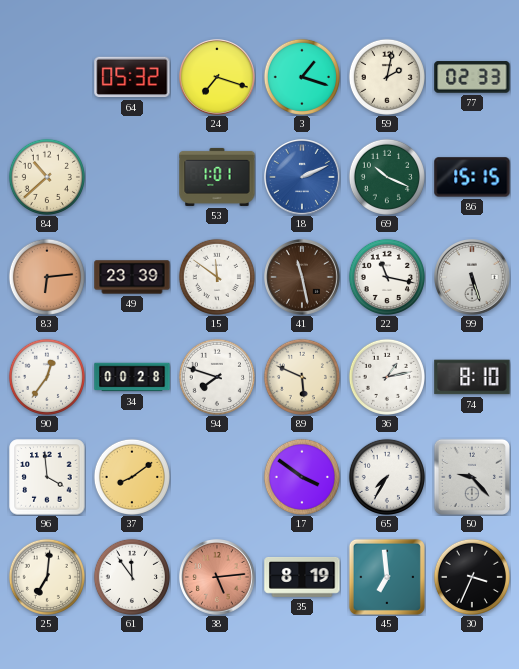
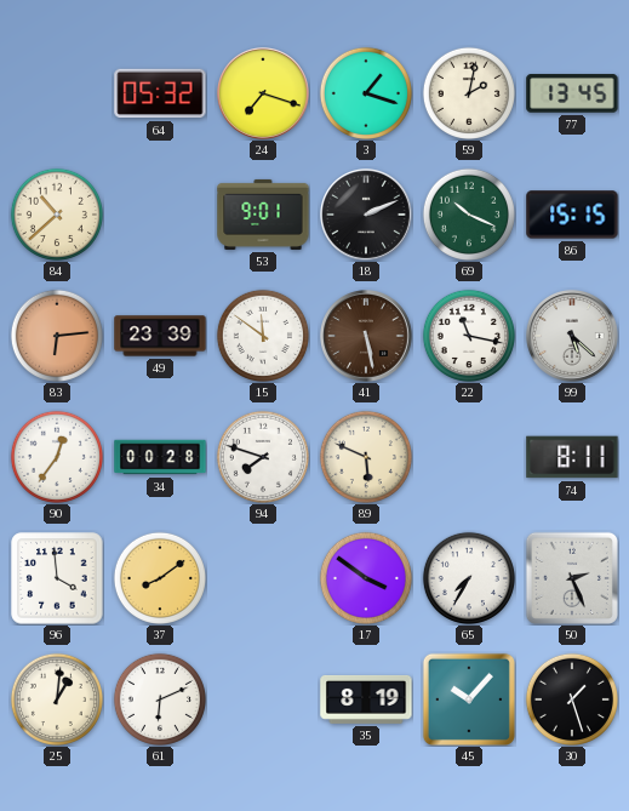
77: 02:33 -> 13:45 (572, 93)
53: 1:01 -> 9:01 (263, 215)
18 dial: blue -> black (367, 216)
41: 11:28 -> 5:28 (367, 337)
99: 5:27 -> 5:22 (573, 337)
36: 1:13 -> none (387, 377)
74: 8:10 -> 8:11 (572, 457)
50: 9:23 -> 2:26 (572, 578)
25: 7:01 -> 1:01 (57, 699)
61: 11:54 -> 6:11 (160, 699)
38: 5:14 -> none (218, 578)
45: 6:59 -> 10:07 (469, 699)
30: 3:34 -> 1:27 (572, 699)
